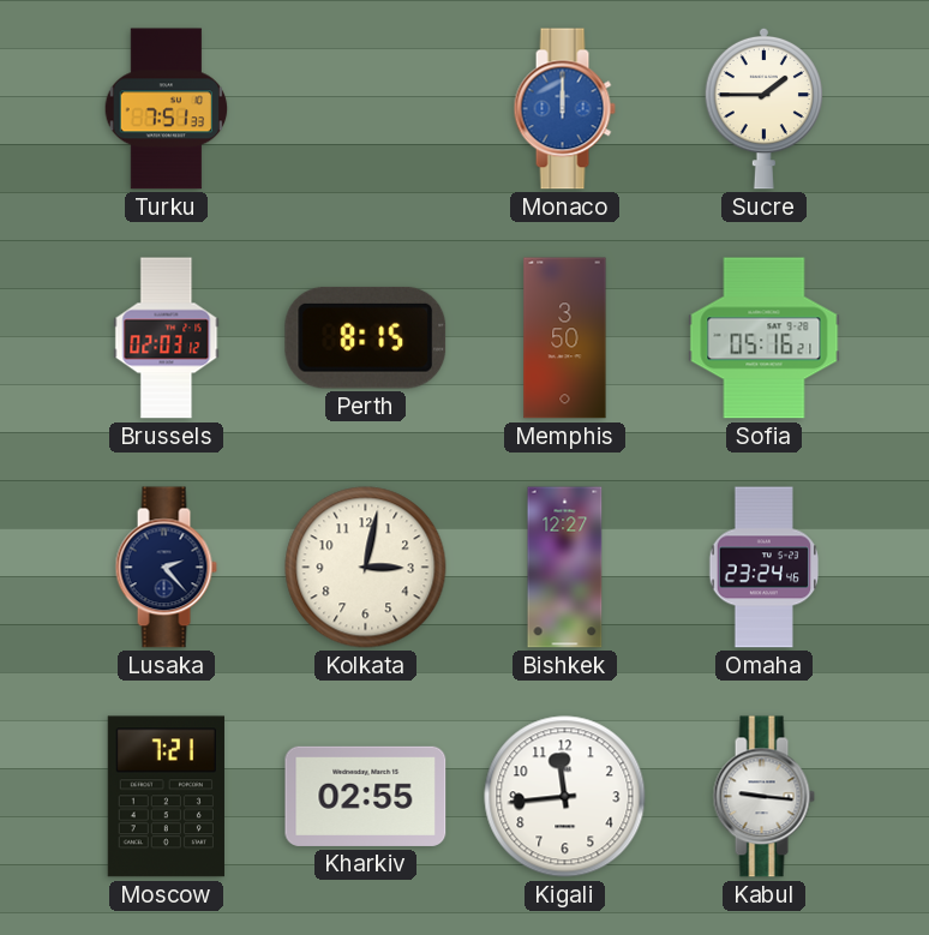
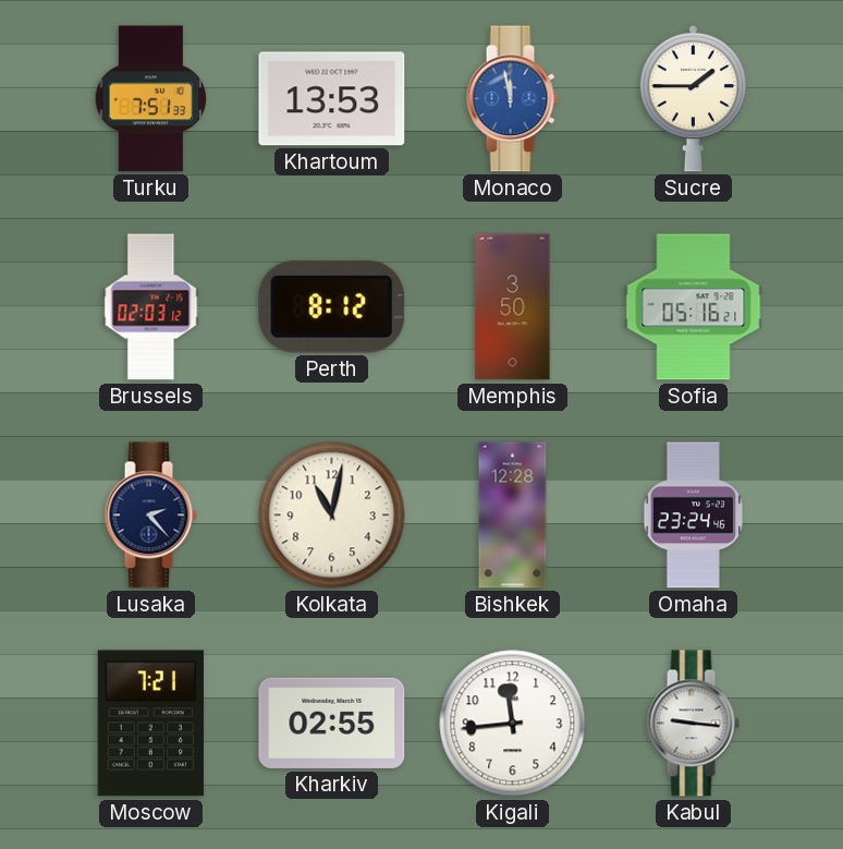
Khartoum: none -> 13:53 (332, 99)
Monaco: 12:00 -> 11:58 (512, 99)
Perth: 8:15 -> 8:12 (332, 306)
Kolkata: 3:02 -> 11:02 (332, 516)
Bishkek: 12:27 -> 12:28 (513, 516)
